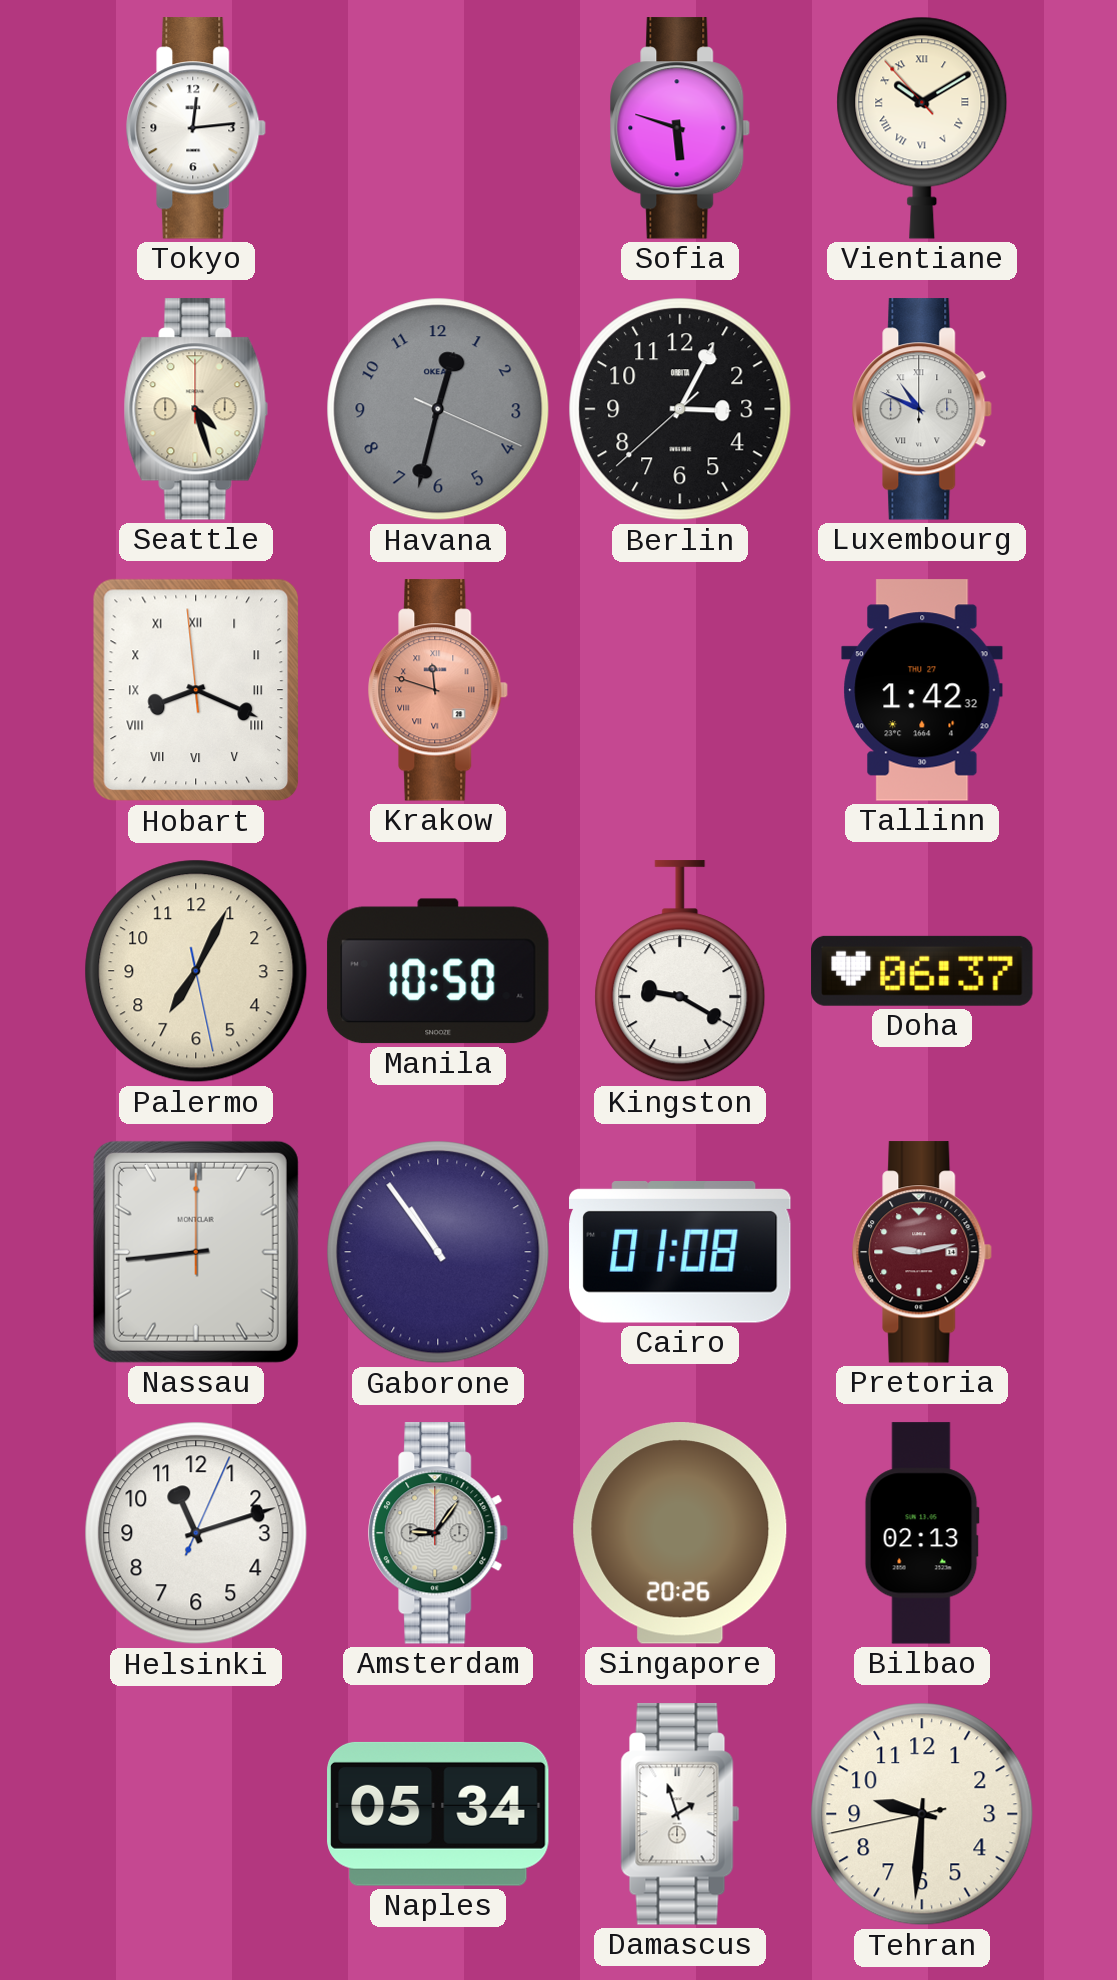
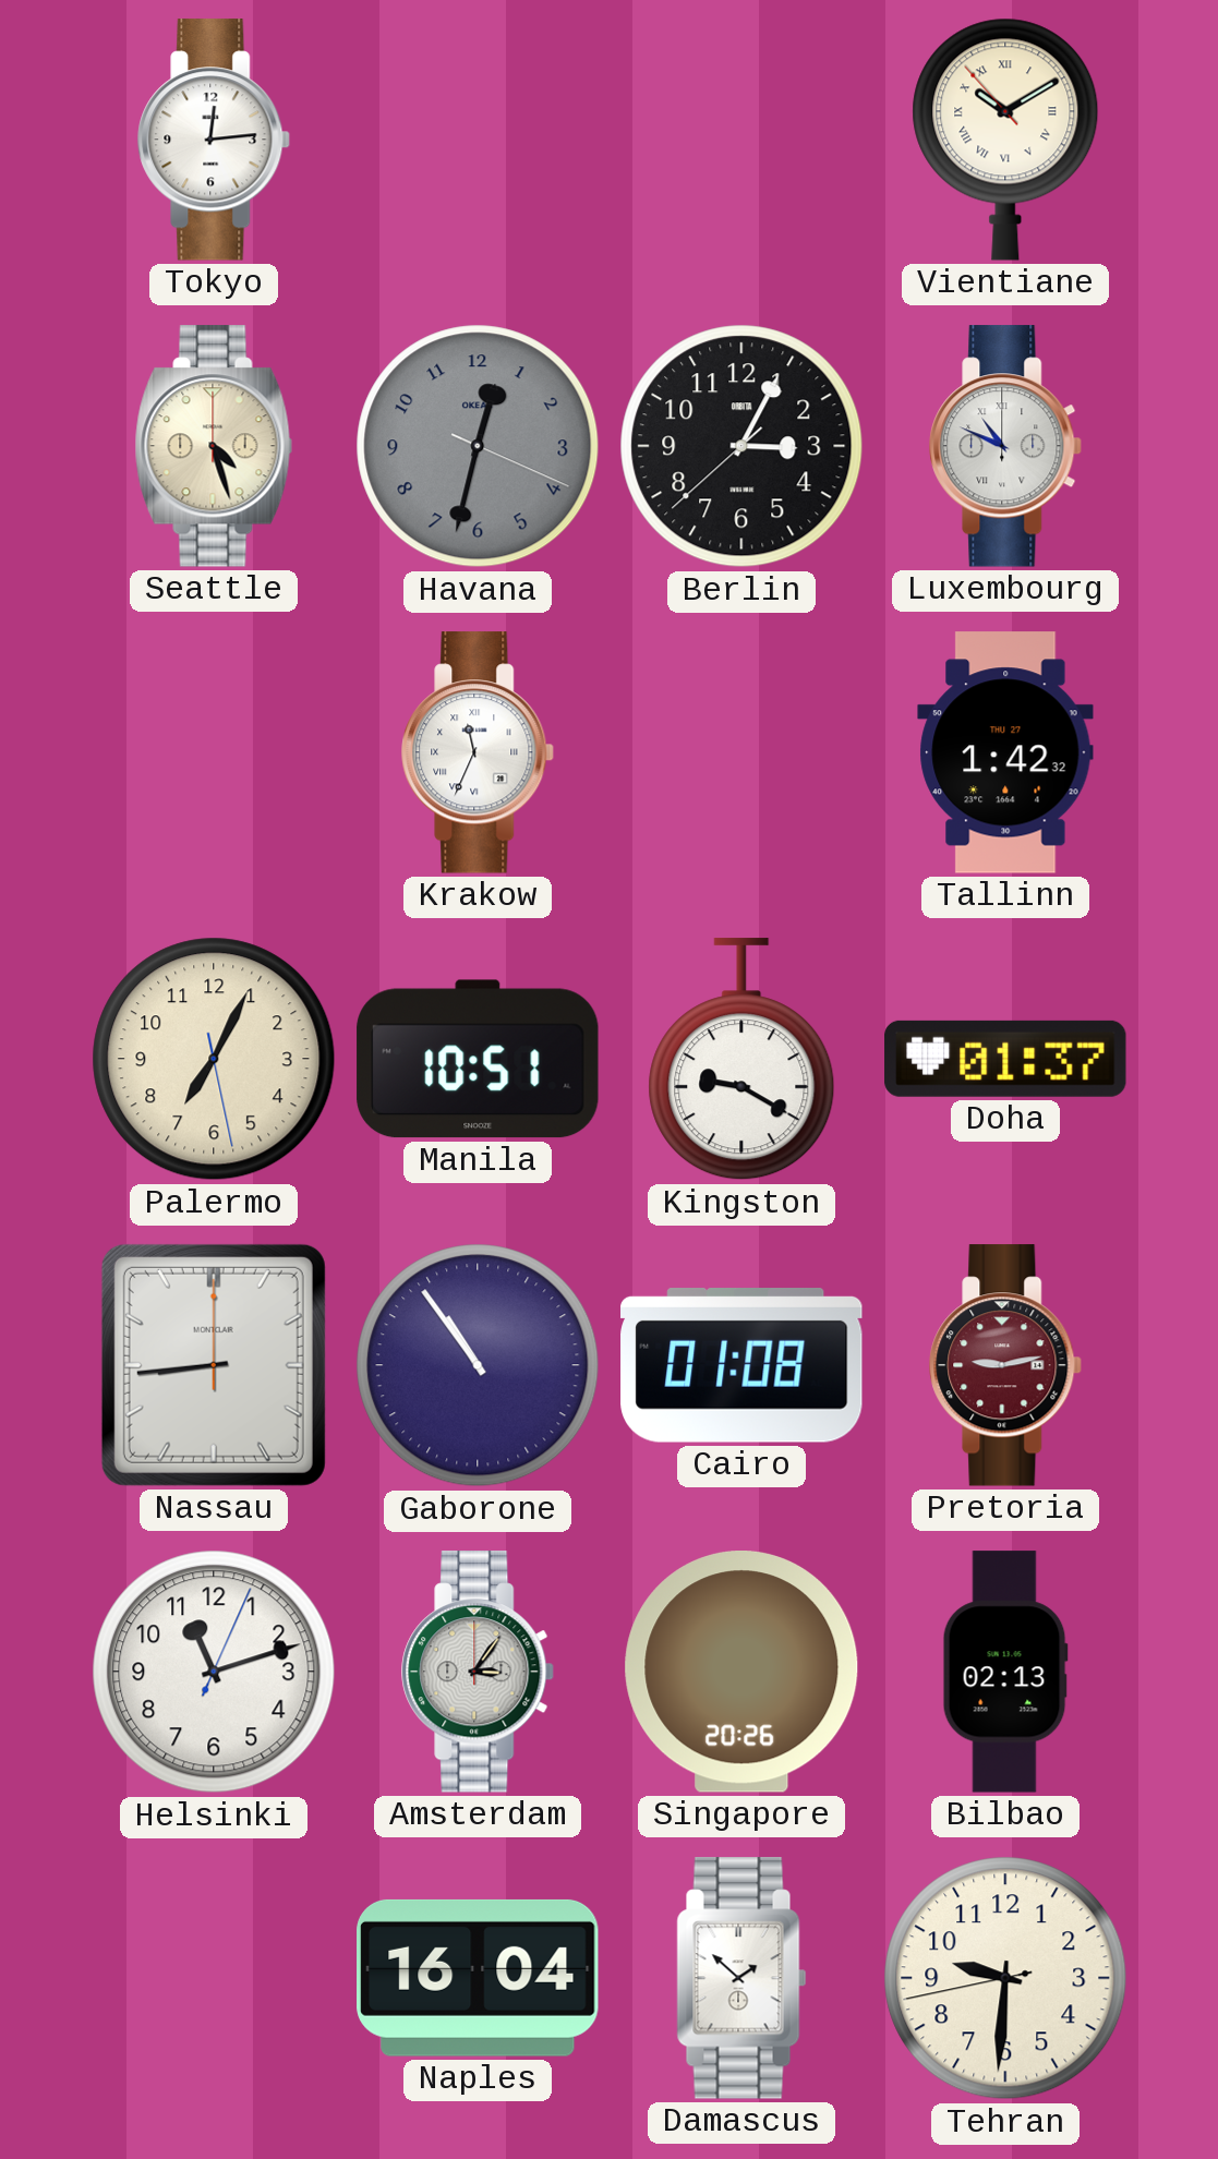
Sofia: 5:48 -> none (681, 128)
Hobart: 8:18 -> none (196, 690)
Krakow: 11:48 -> 11:34 (479, 752)
Krakow dial: salmon -> white (479, 752)
Manila: 10:50 -> 10:51 (478, 1059)
Doha: 06:37 -> 01:37 (1005, 1059)
Amsterdam: 9:06 -> 3:06 (479, 1672)
Naples: 05:34 -> 16:04 (478, 1978)
Damascus: 1:57 -> 1:52 (741, 1978)
